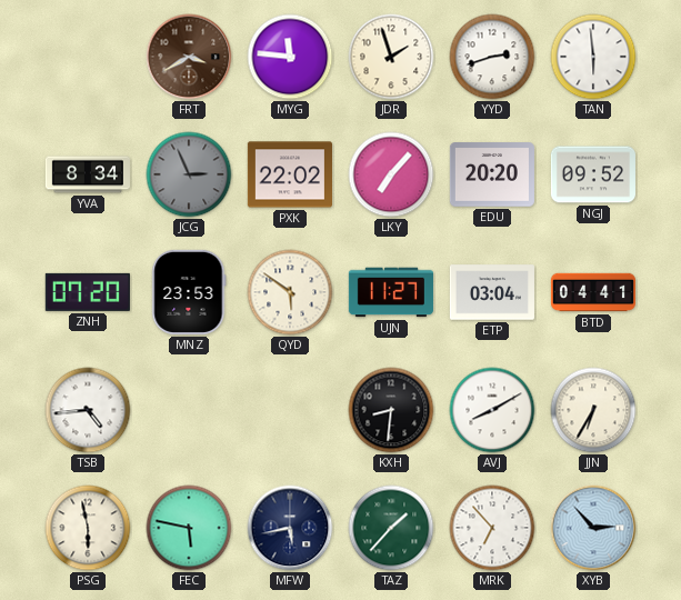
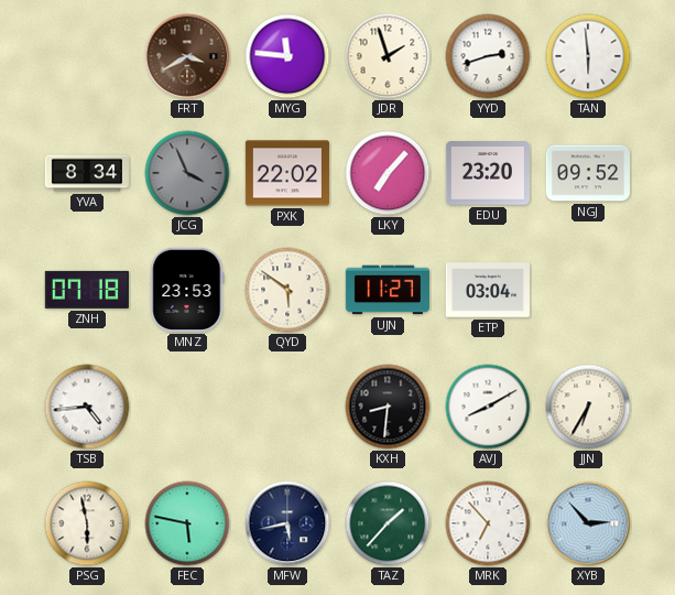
JCG: 2:56 -> 3:56 (187, 173)
EDU: 20:20 -> 23:20 (488, 173)
ZNH: 07:20 -> 07:18 (87, 290)
BTD: 04:41 -> none (592, 292)
